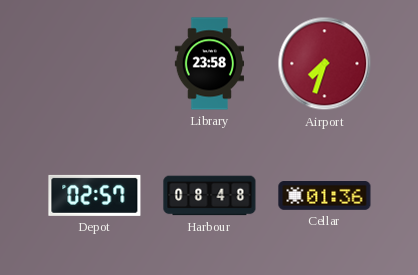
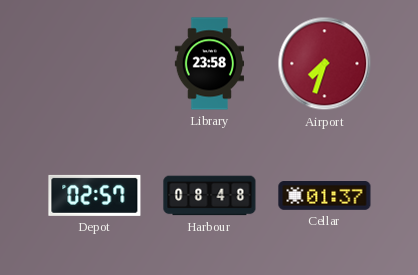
Cellar: 01:36 -> 01:37 (325, 196)
